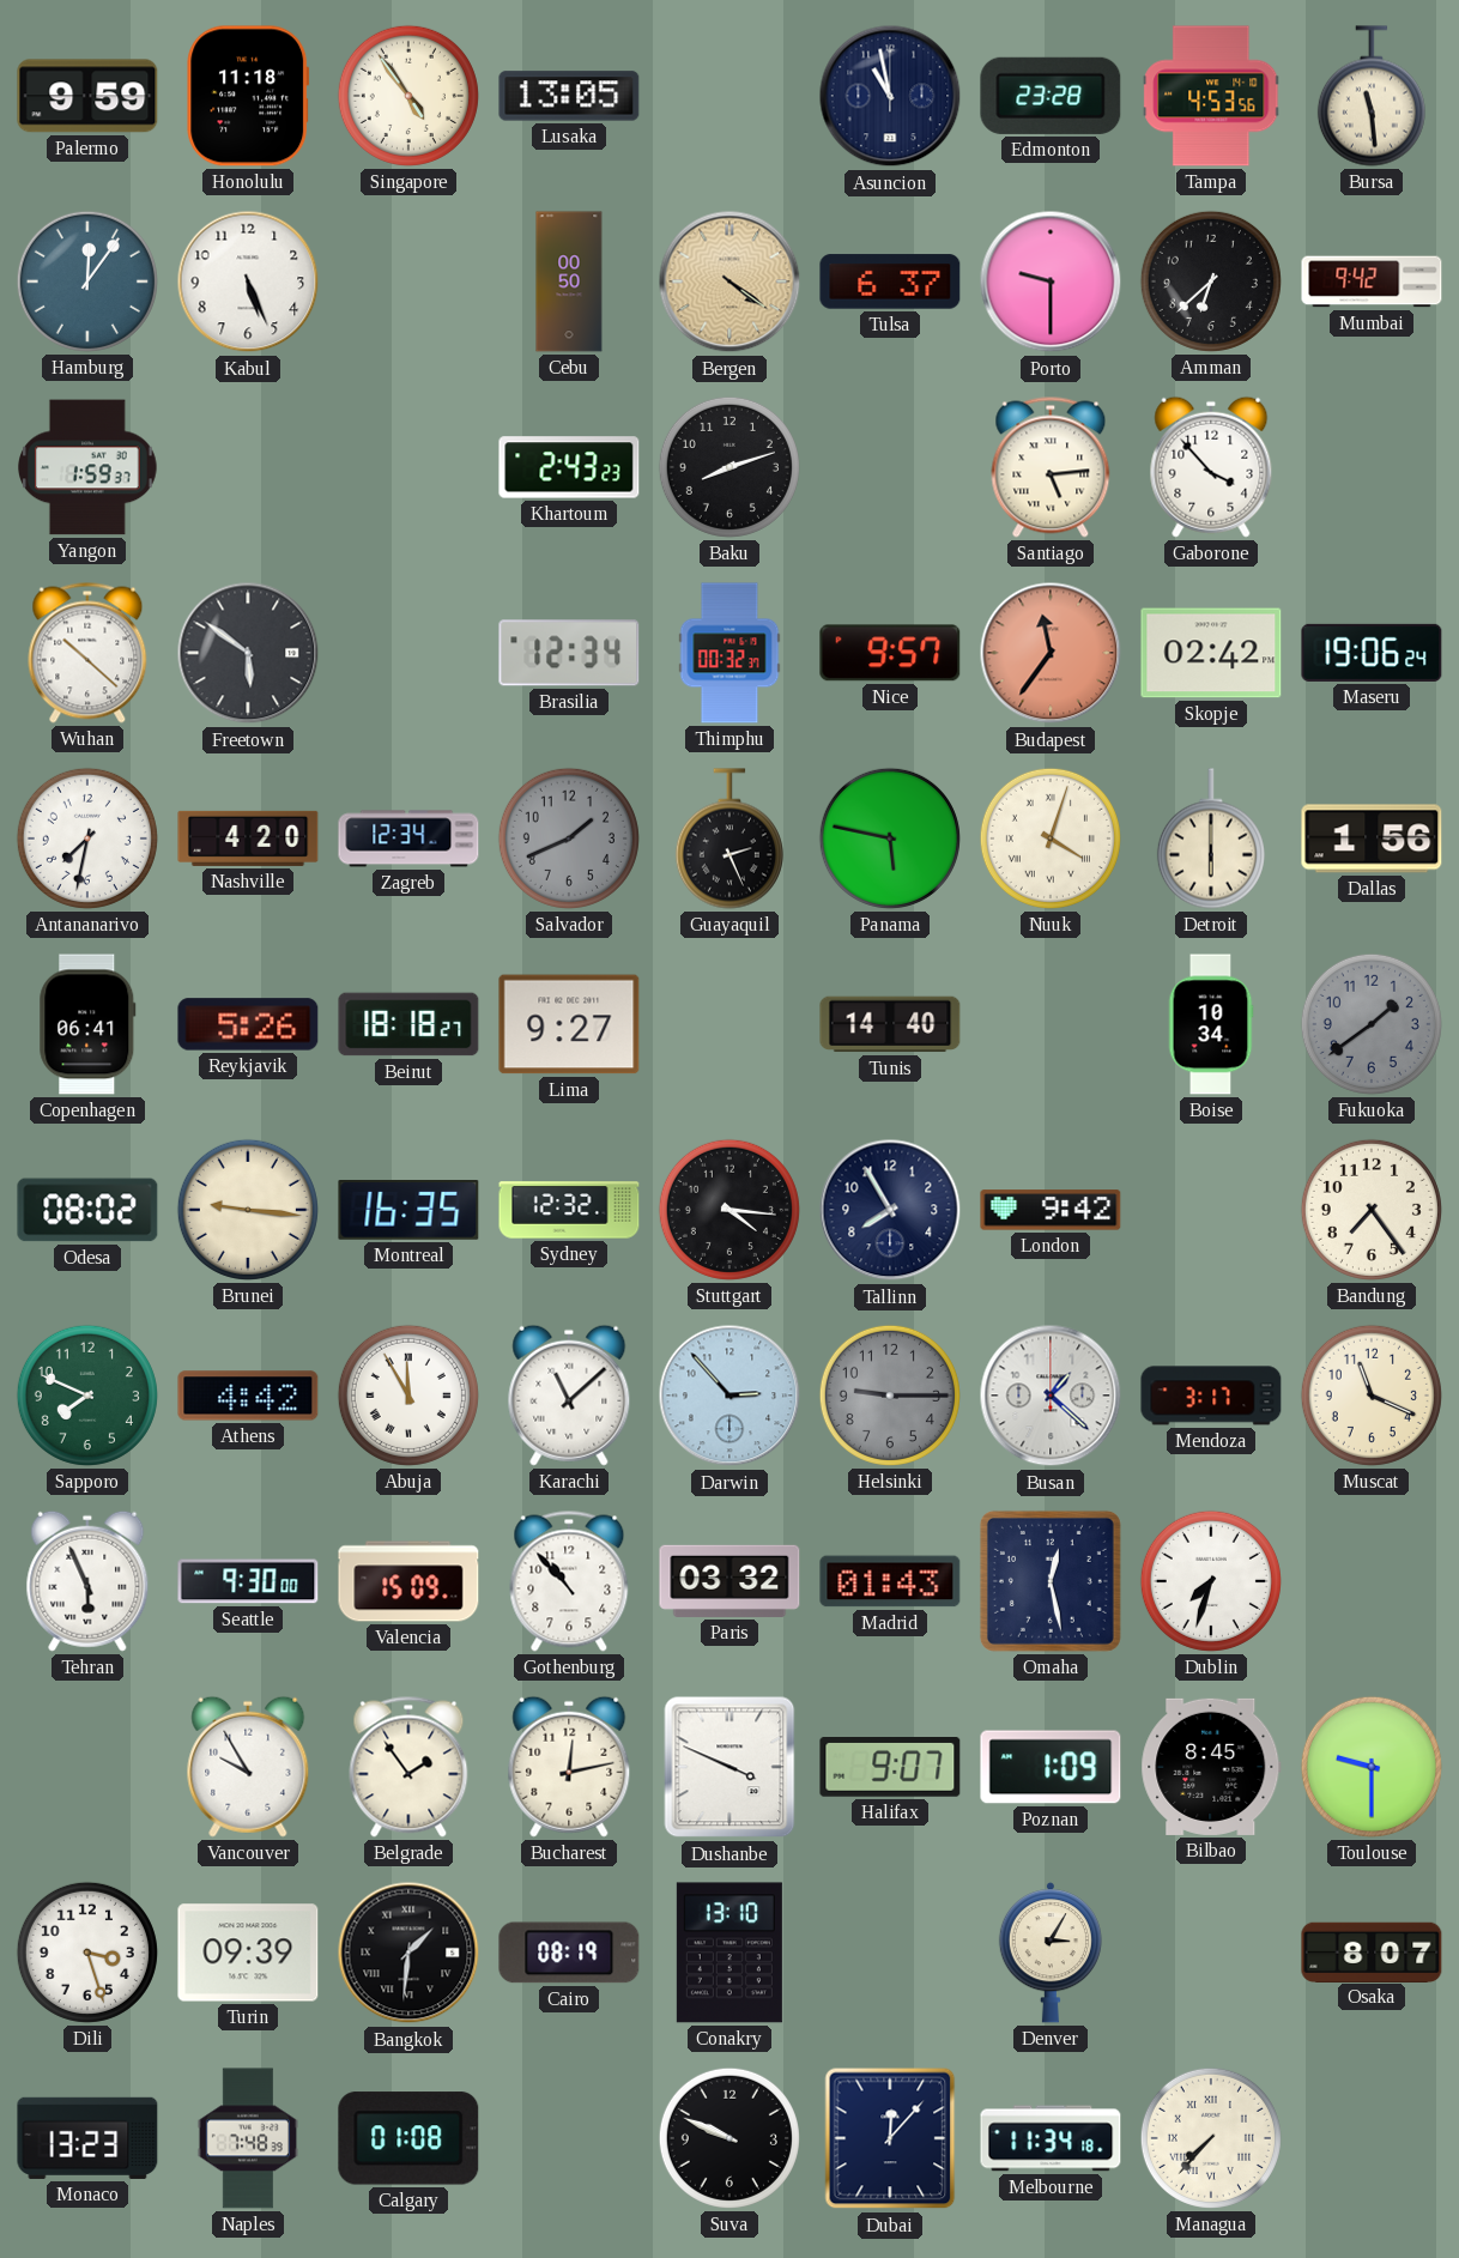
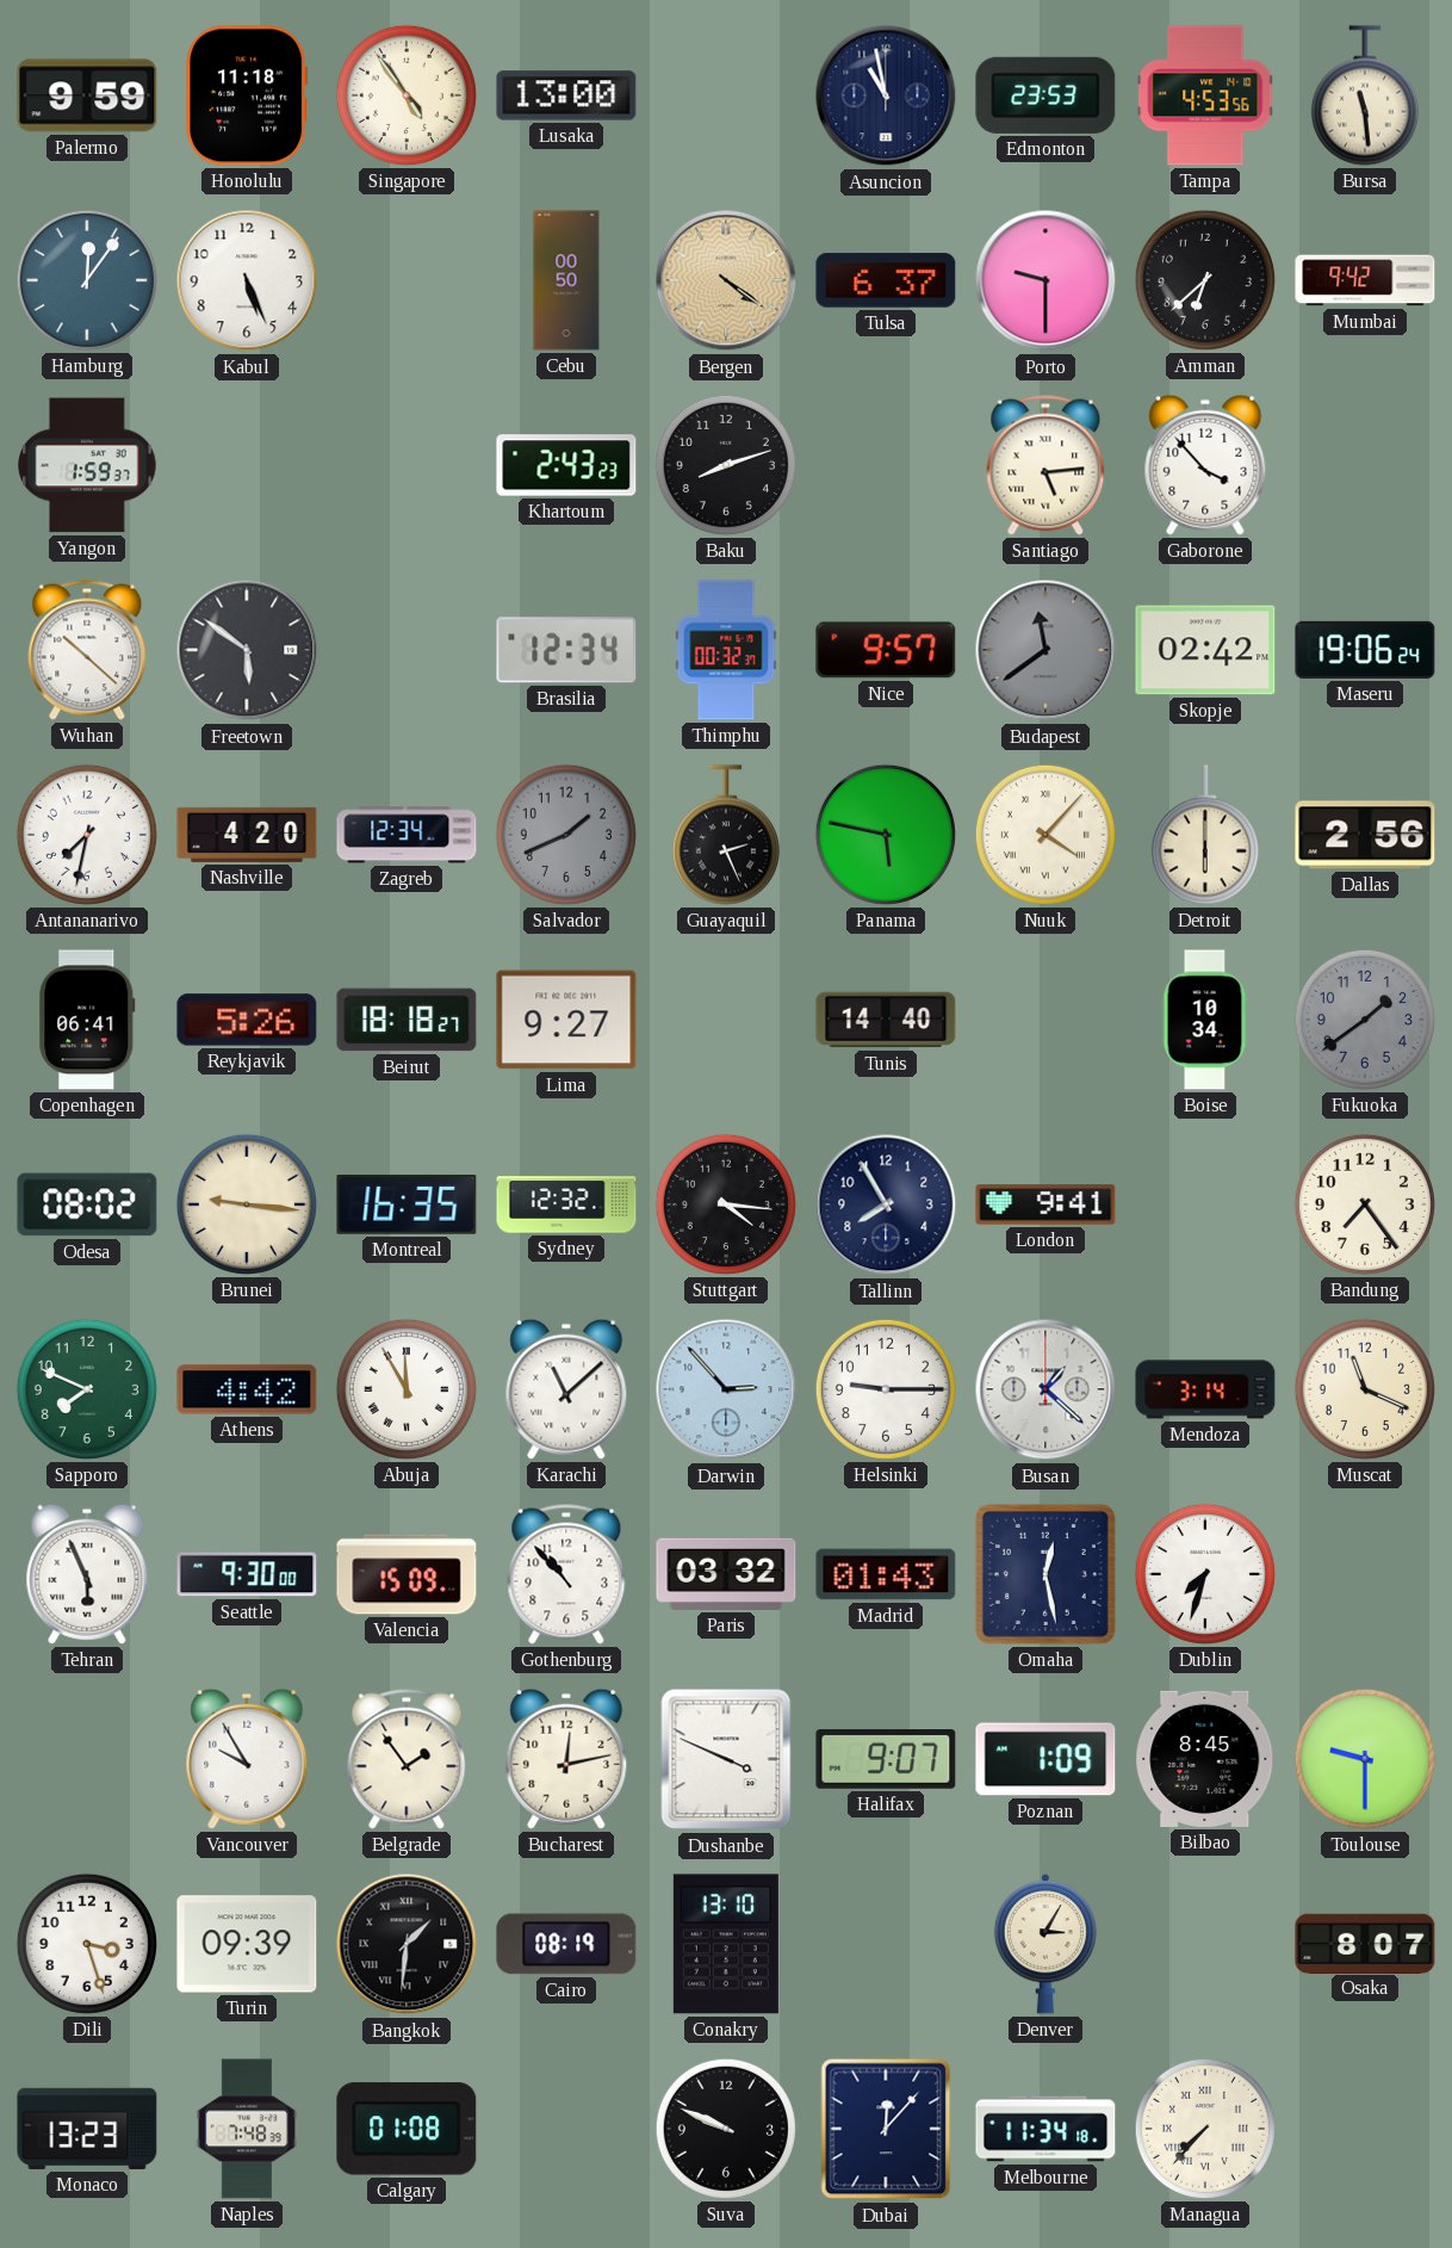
Lusaka: 13:05 -> 13:00 (566, 95)
Edmonton: 23:28 -> 23:53 (1045, 95)
Budapest: 11:36 -> 11:39 (1045, 650)
Budapest dial: salmon -> grey (1045, 650)
Nuuk: 4:03 -> 4:07 (1045, 835)
Dallas: 1:56 -> 2:56 (1365, 835)
London: 9:42 -> 9:41 (1045, 1204)
Helsinki dial: grey -> white (886, 1389)
Mendoza: 3:17 -> 3:14 (1205, 1389)
